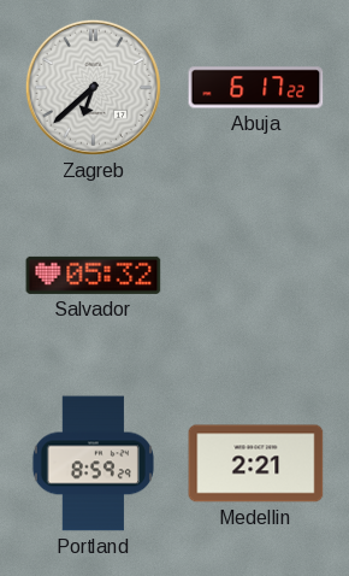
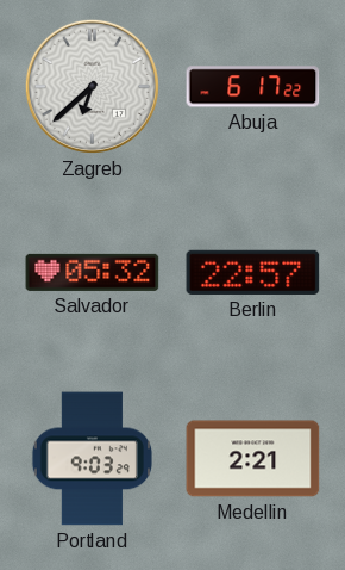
Berlin: none -> 22:57 (253, 272)
Portland: 8:59 -> 9:03 (92, 459)
